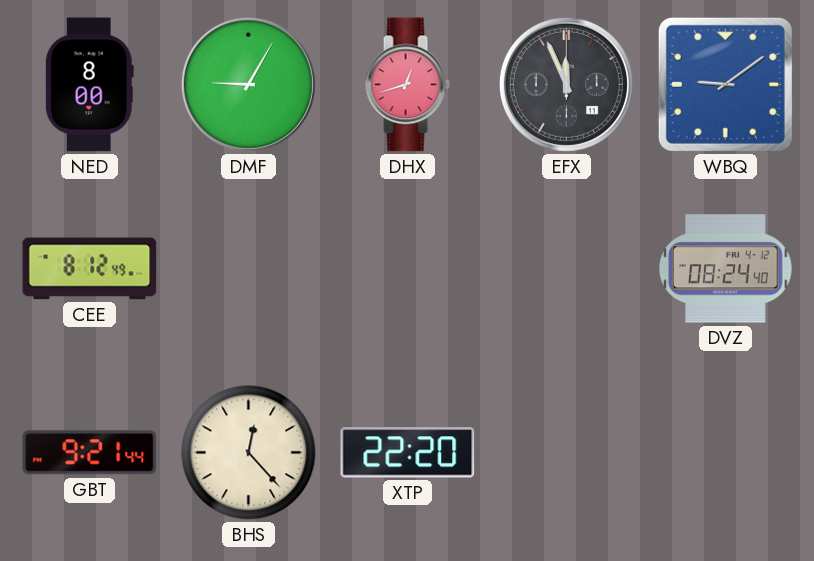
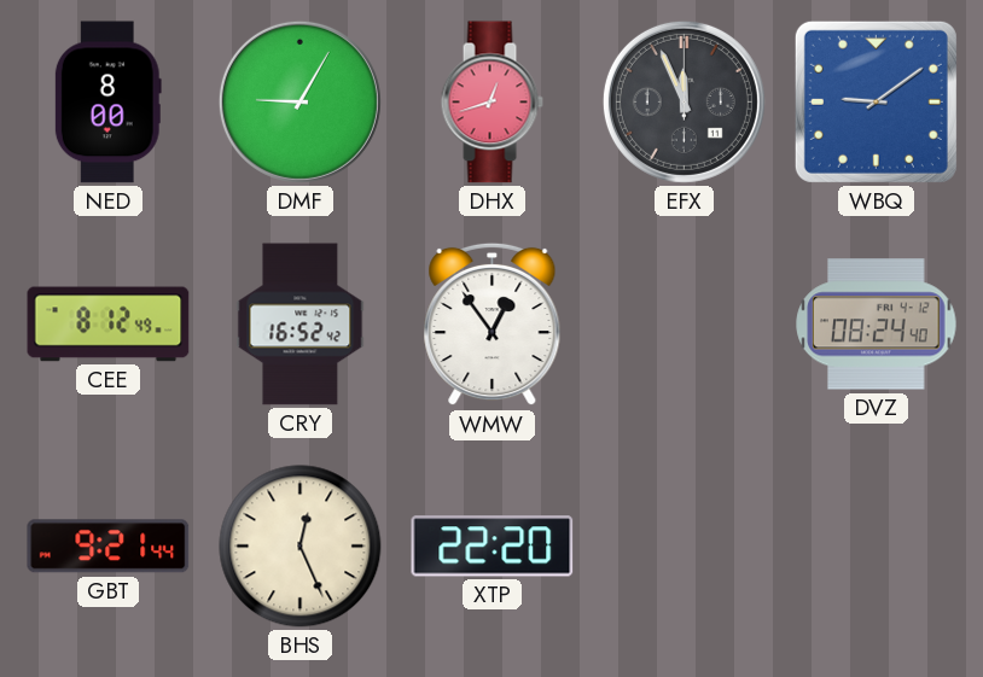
CRY: none -> 16:52 (301, 325)
WMW: none -> 12:54 (493, 325)
BHS: 12:23 -> 12:26 (301, 547)
